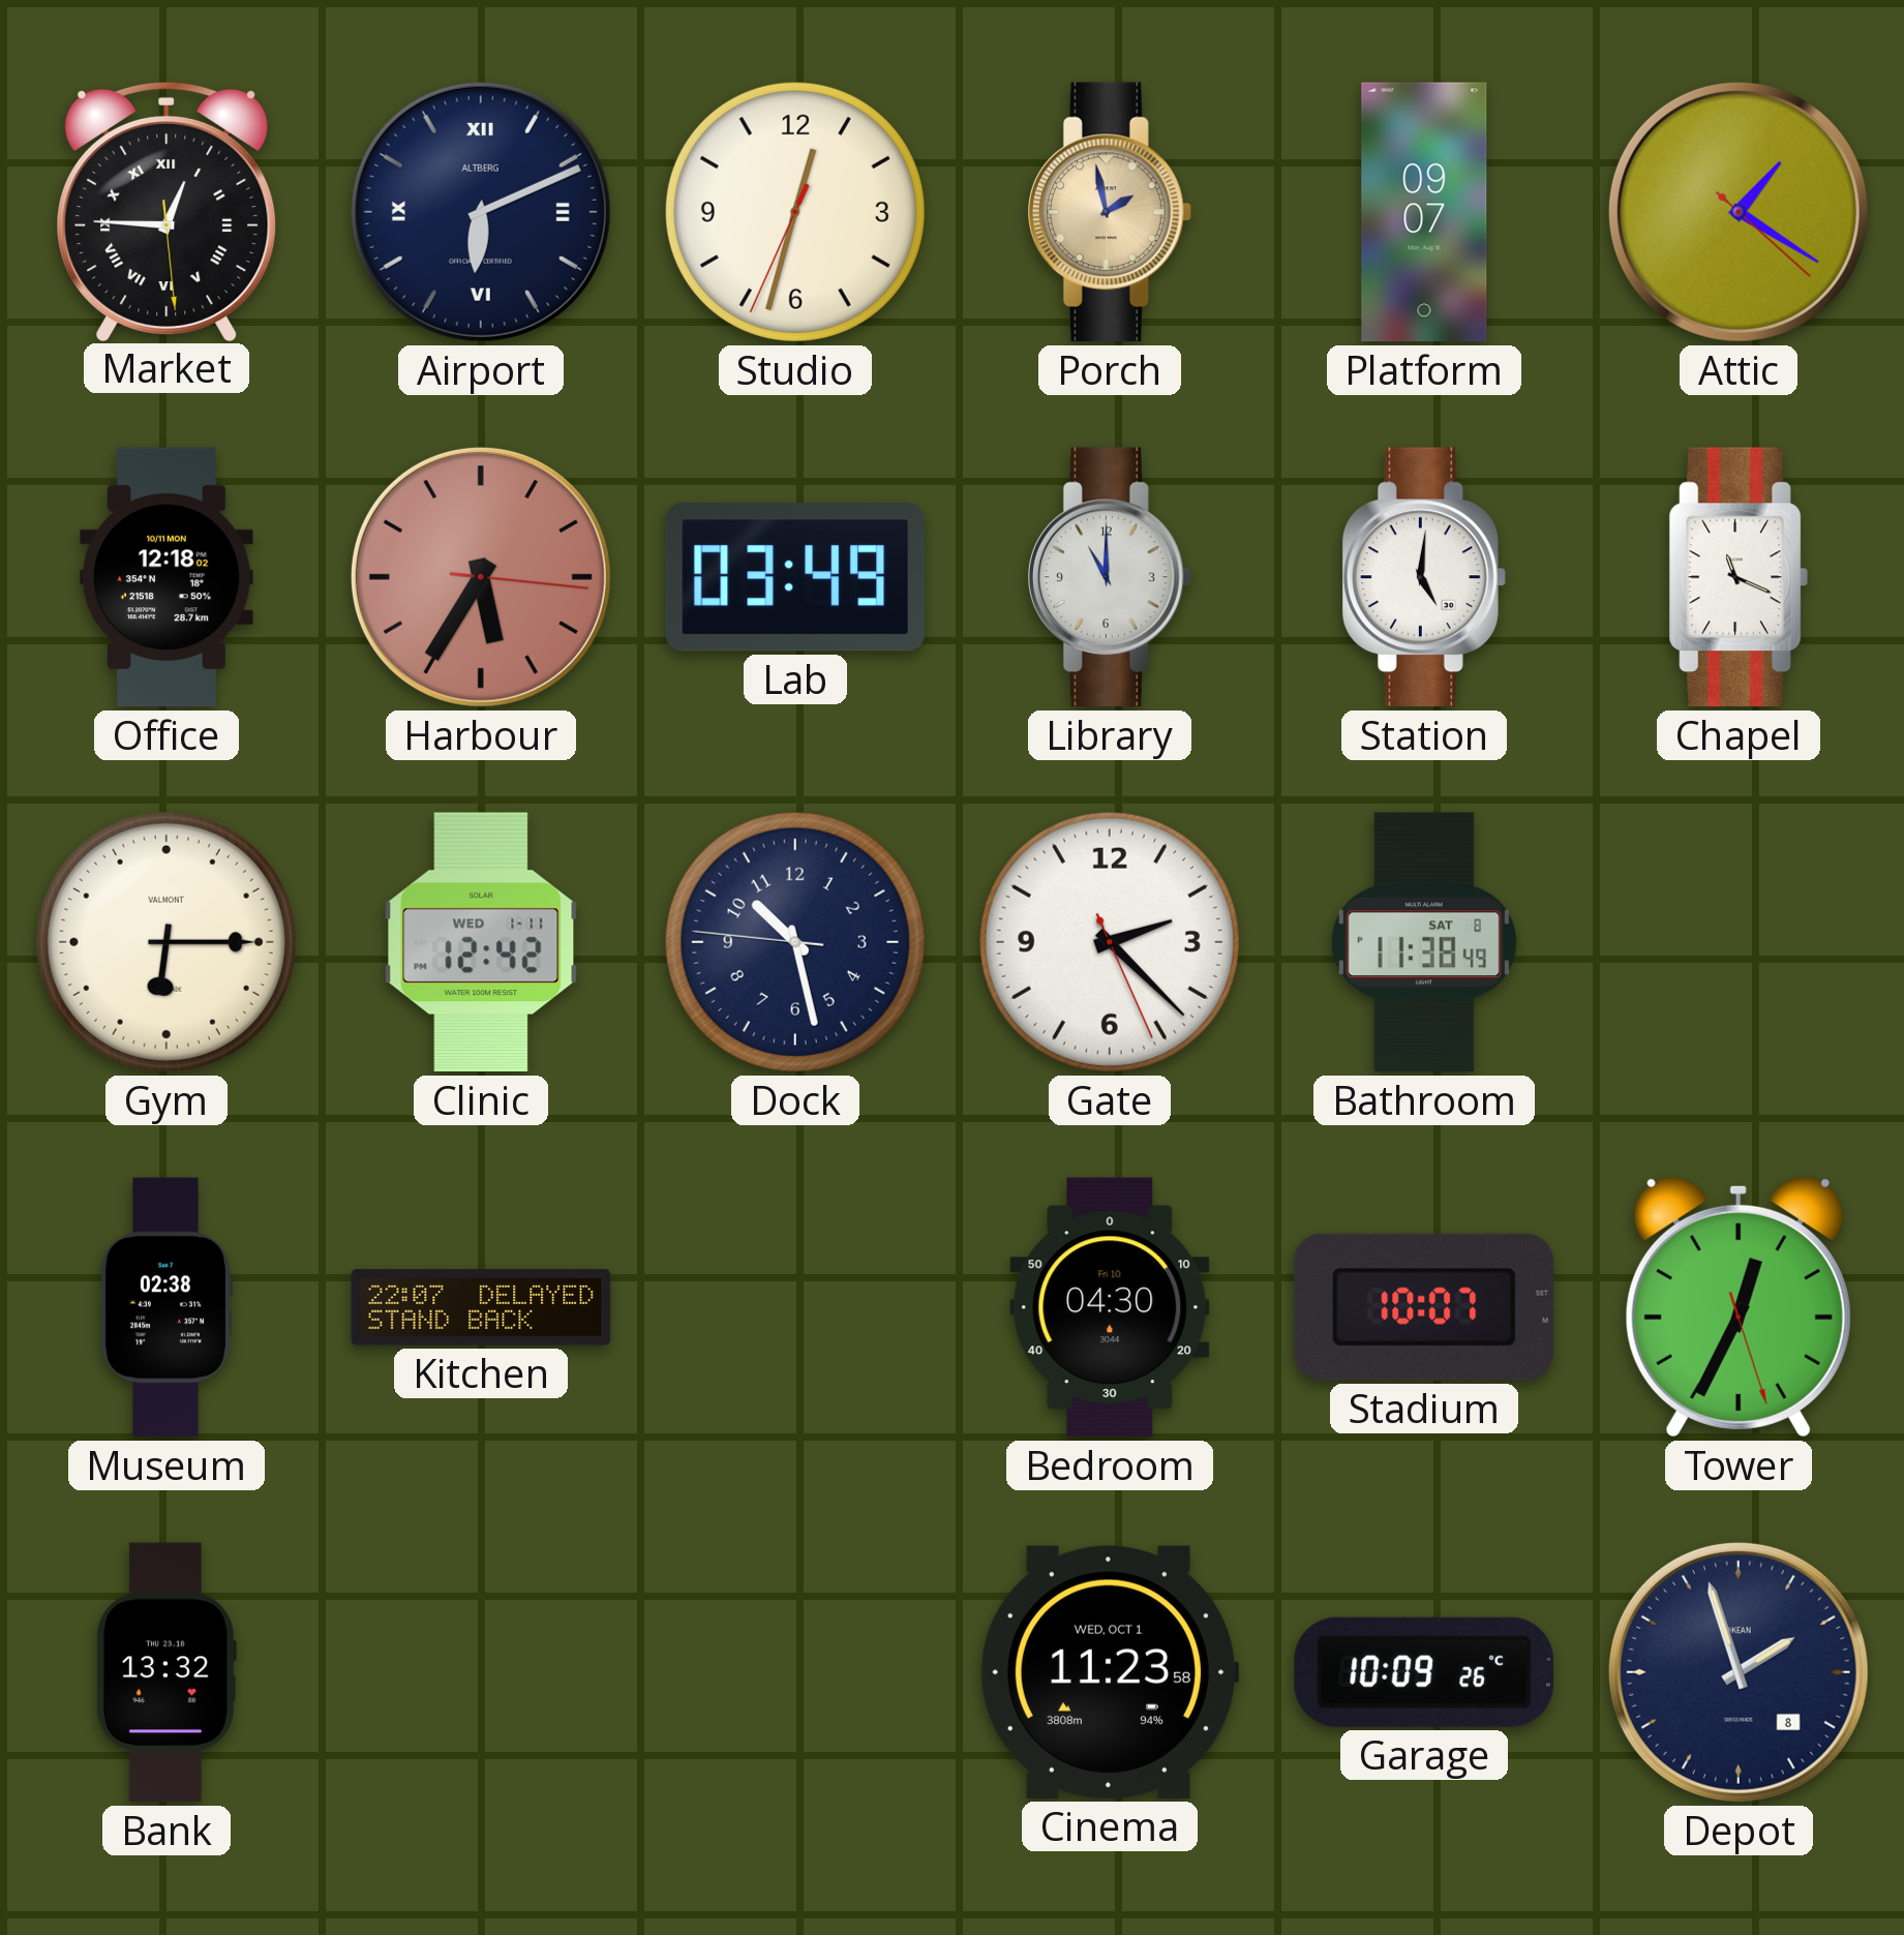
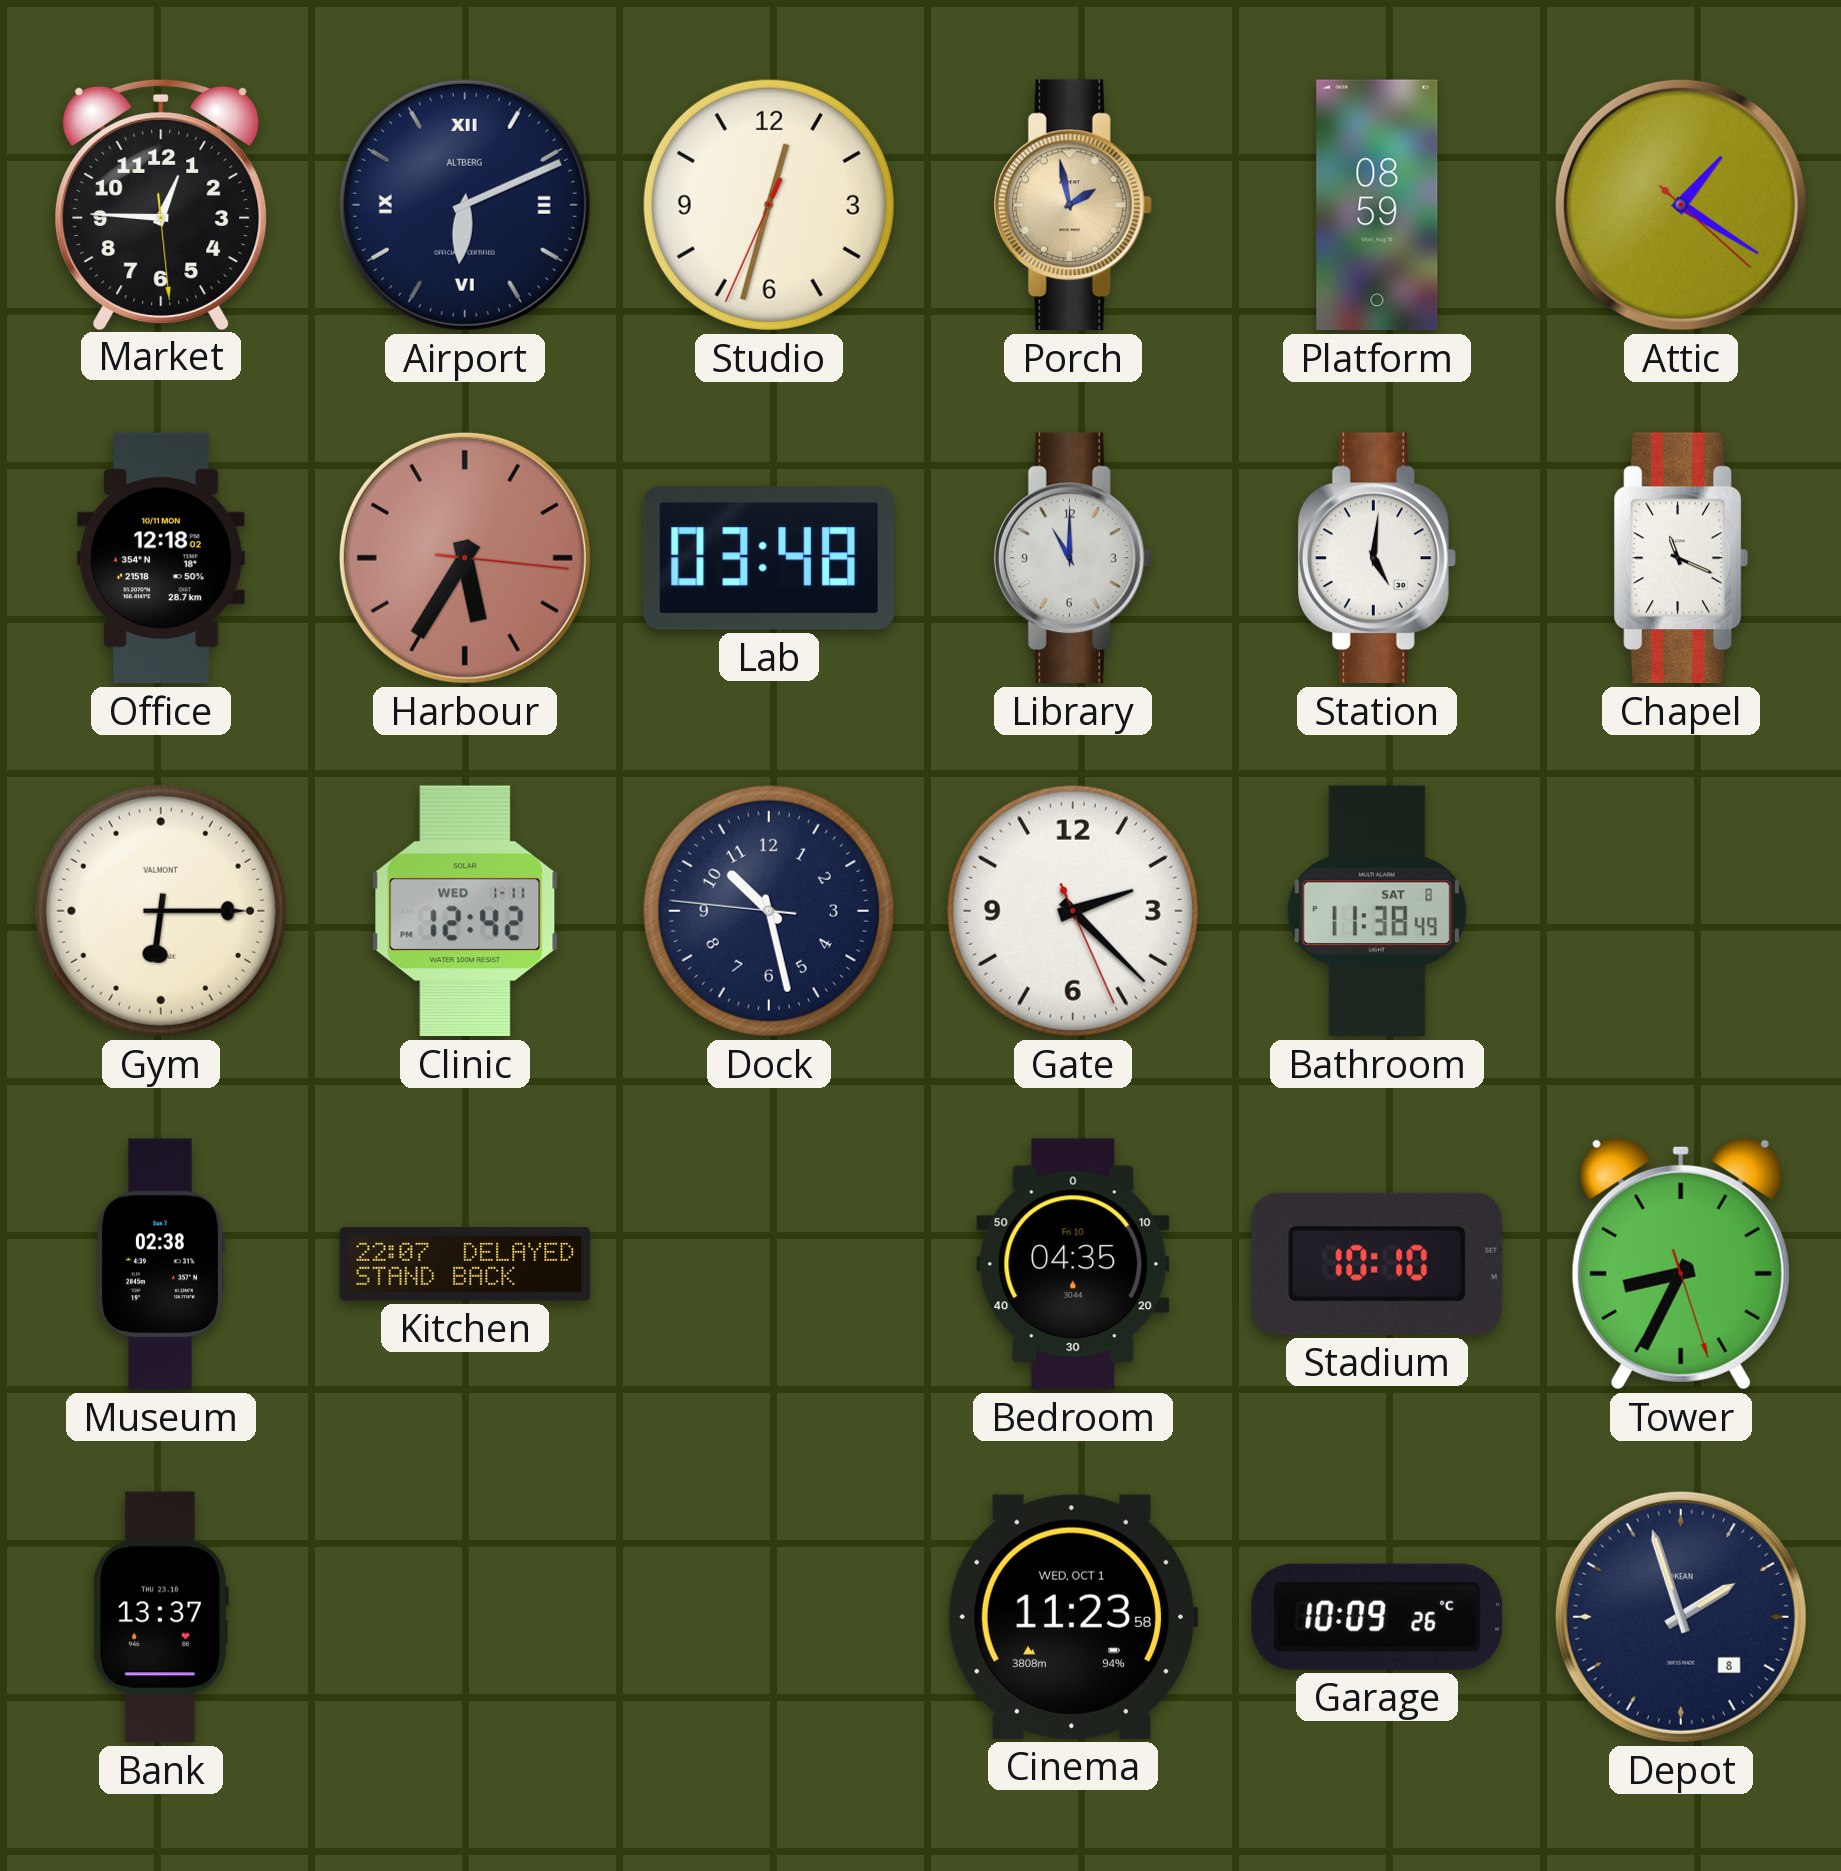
Market numerals: Roman -> Arabic (161, 204)
Platform: 09:07 -> 08:59 (1377, 205)
Lab: 03:49 -> 03:48 (769, 558)
Bedroom: 04:30 -> 04:35 (1073, 1264)
Stadium: 10:07 -> 10:10 (1377, 1264)
Tower: 12:34 -> 8:34 (1681, 1264)
Bank: 13:32 -> 13:37 (160, 1617)
